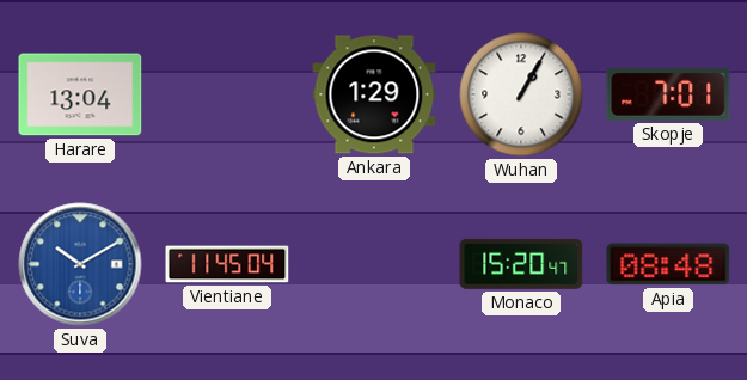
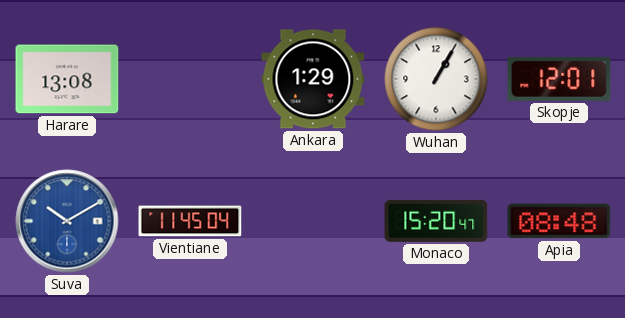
Harare: 13:04 -> 13:08 (67, 79)
Skopje: 7:01 -> 12:01 (559, 79)
